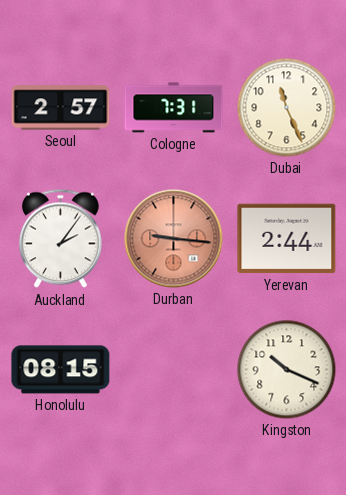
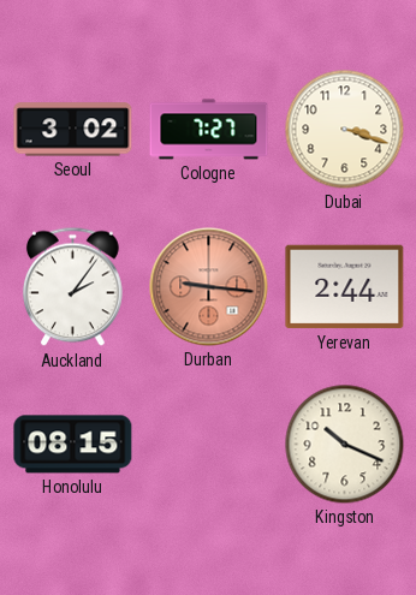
Seoul: 2:57 -> 3:02 (73, 130)
Cologne: 7:31 -> 7:27 (209, 130)
Dubai: 11:26 -> 3:18 (345, 130)
